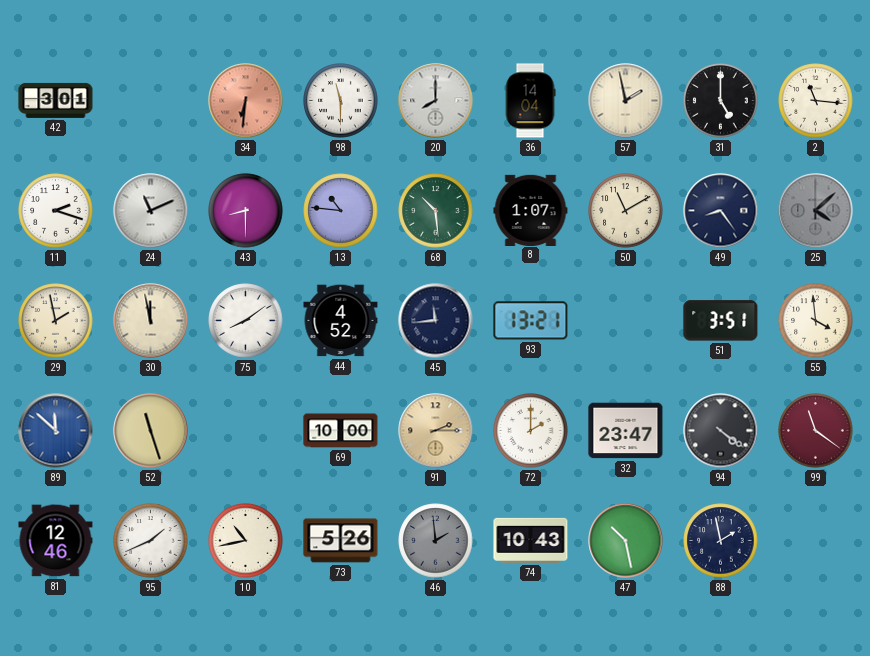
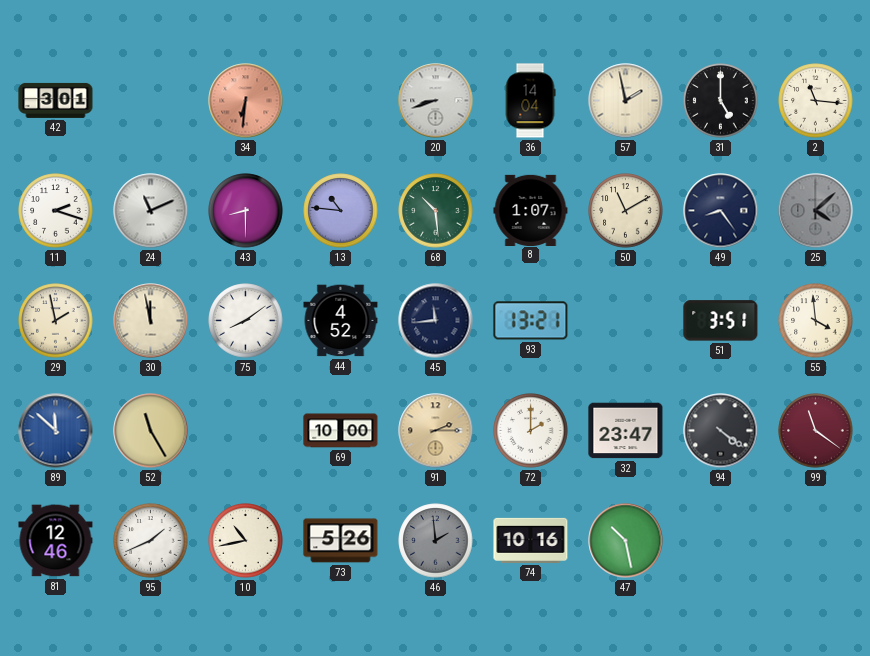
98: 11:30 -> none (341, 101)
20: 8:00 -> 8:42 (436, 101)
52: 11:27 -> 11:25 (151, 431)
74: 10:43 -> 10:16 (531, 540)
88: 1:58 -> none (721, 541)
